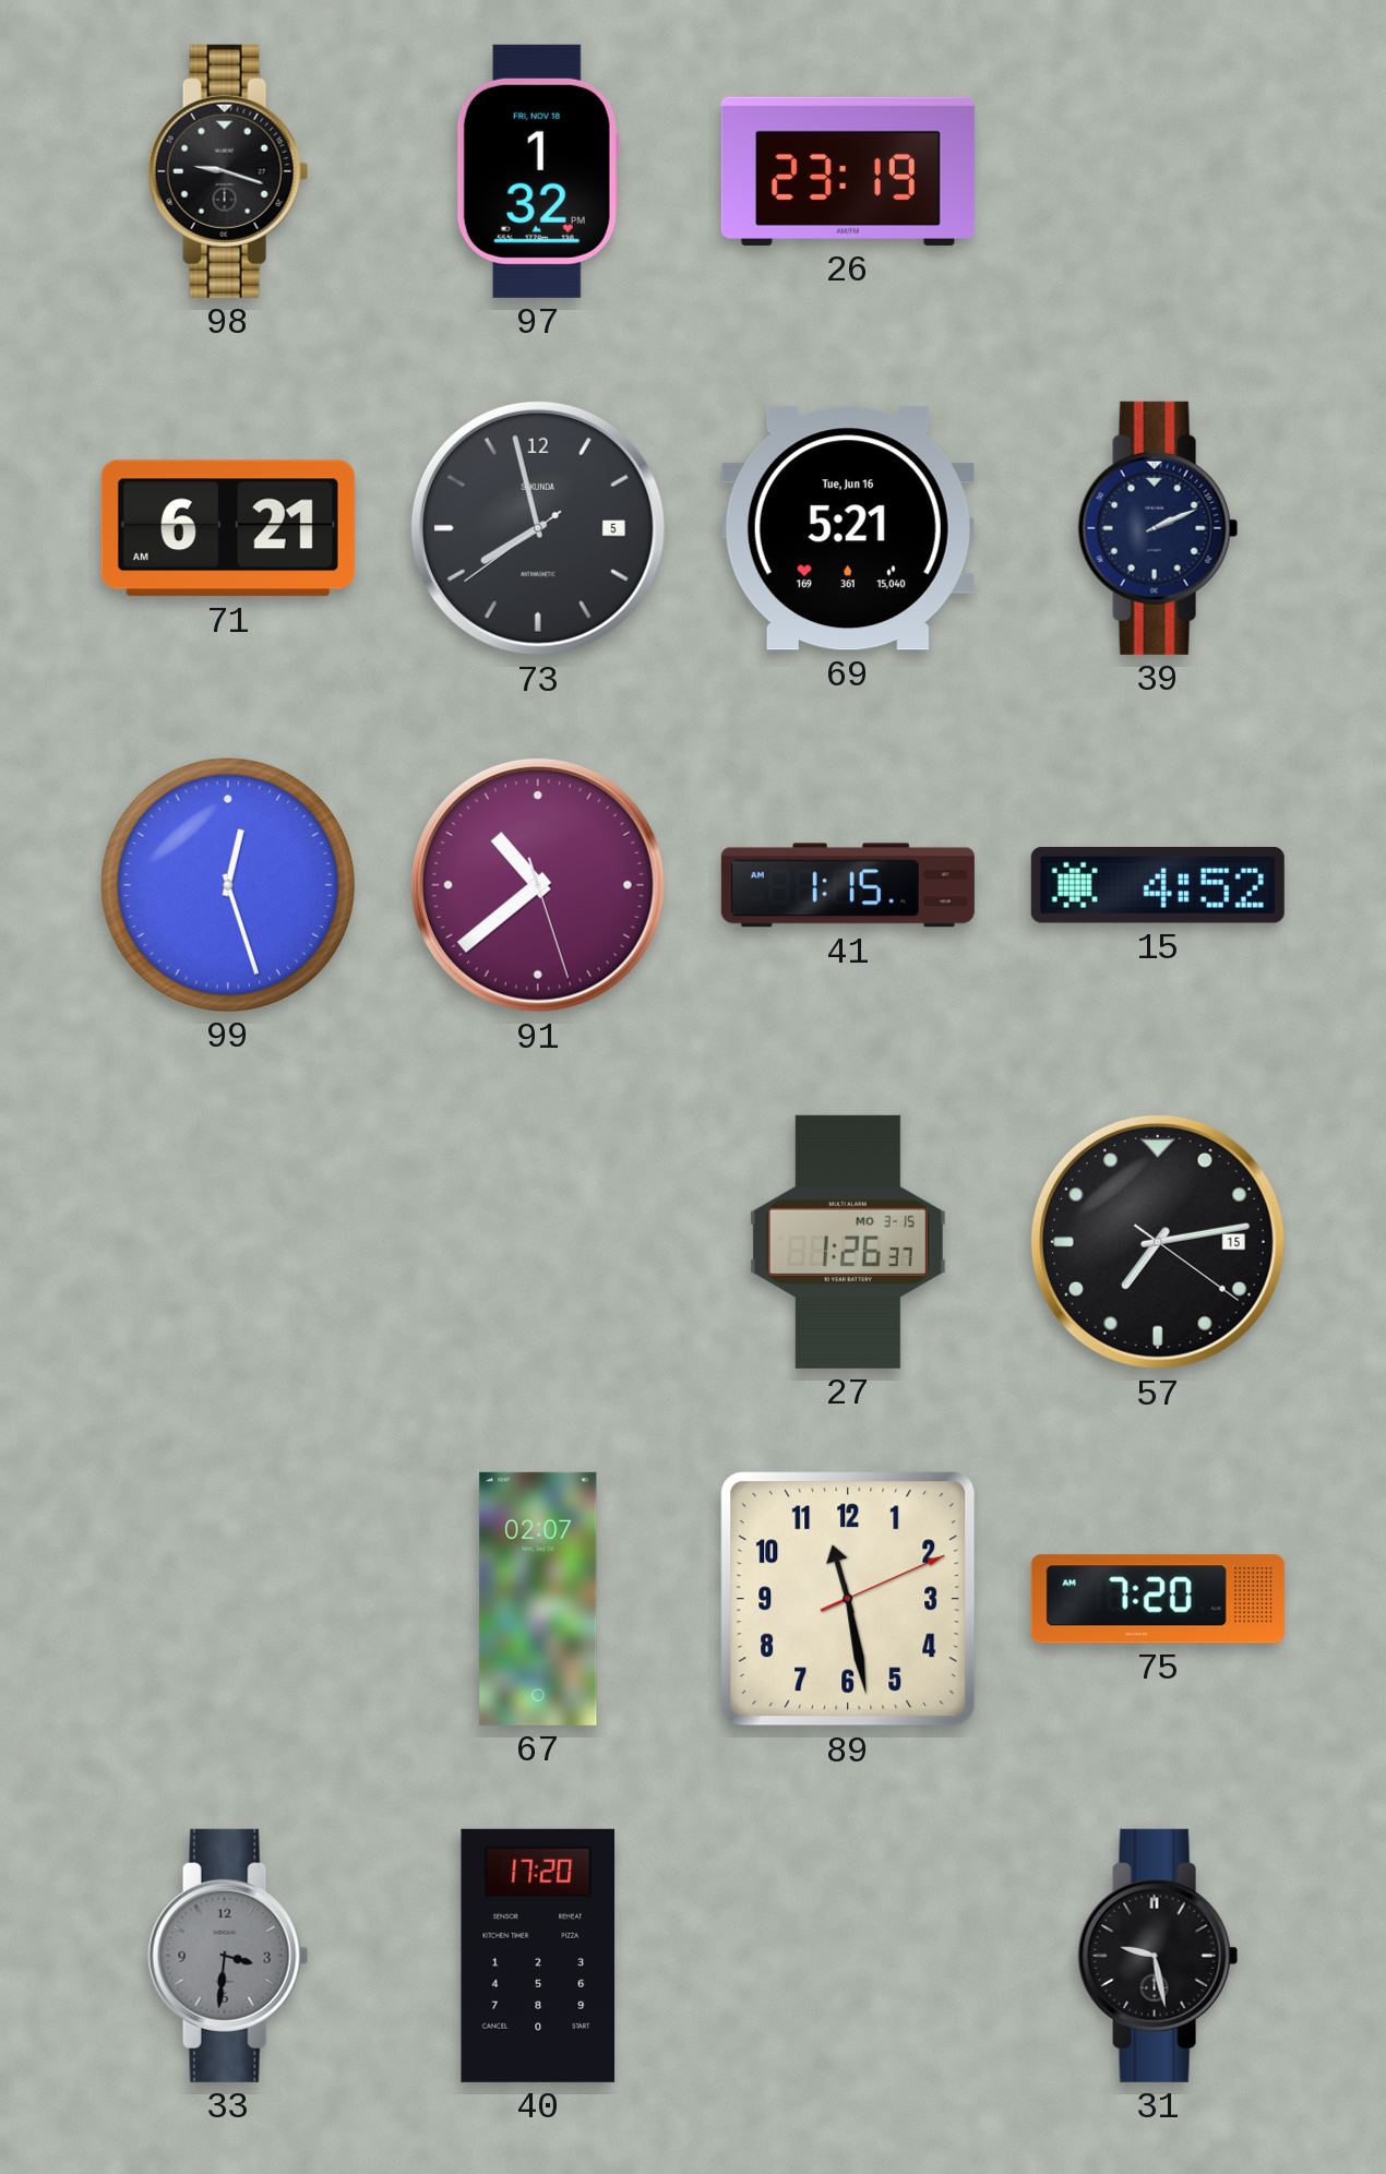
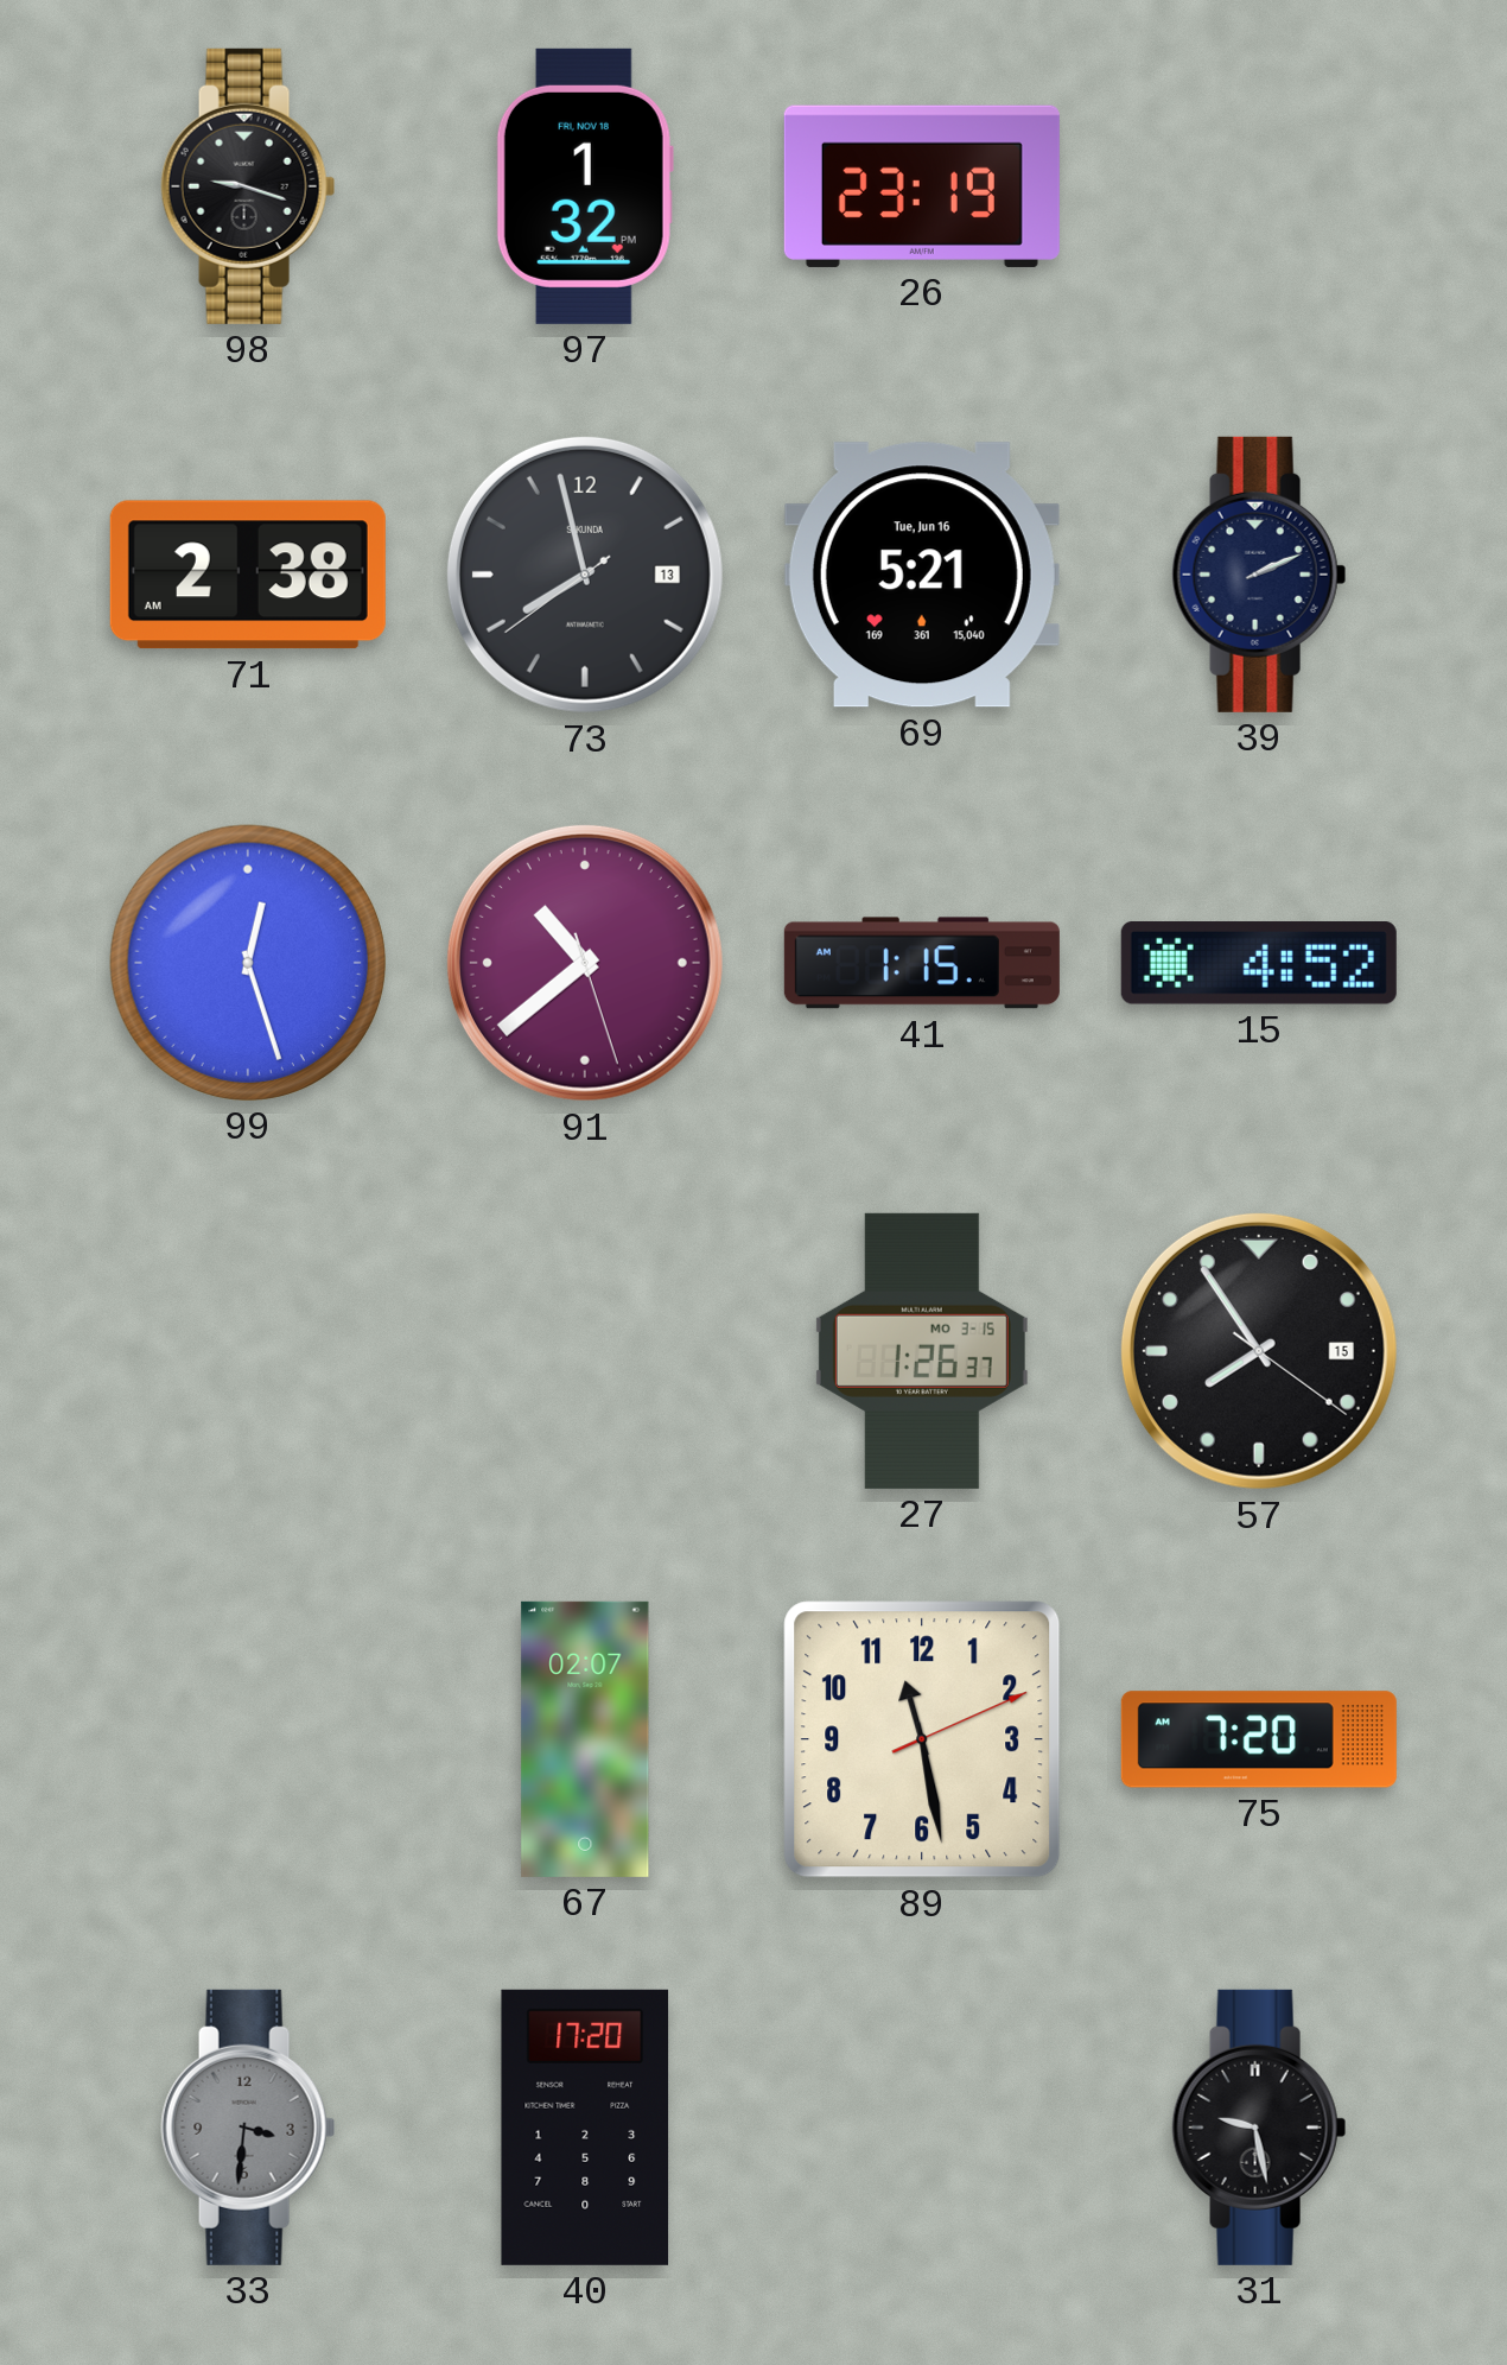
71: 6:21 -> 2:38 (248, 575)
73 date: 5 -> 13 (585, 575)
57: 7:13 -> 7:54 (1259, 1351)
